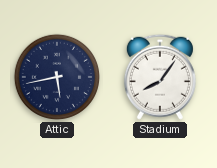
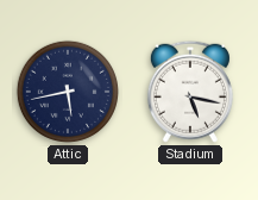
Stadium: 8:06 -> 5:17 (190, 92)
